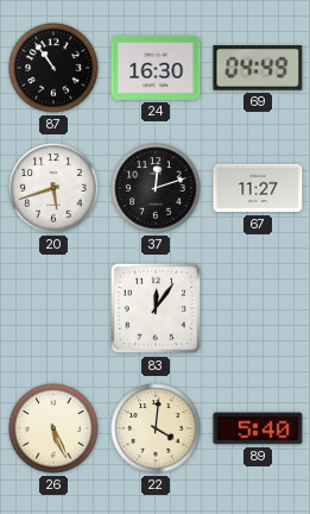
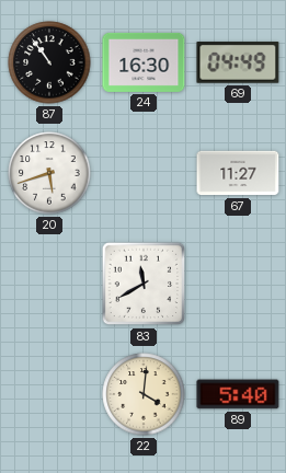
37: 12:12 -> none (156, 188)
83: 12:06 -> 11:40 (144, 284)
26: 5:26 -> none (53, 428)
